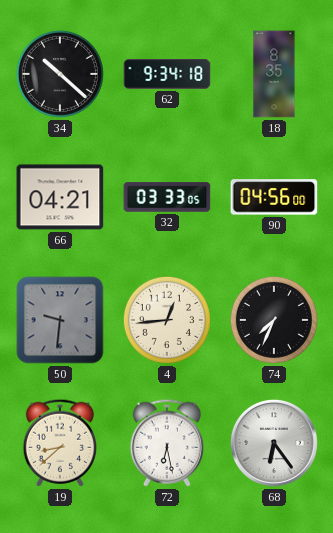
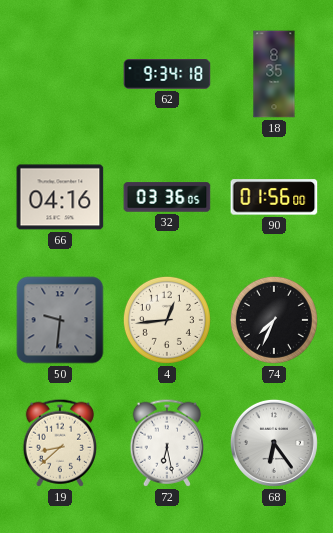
34: 10:22 -> none (60, 74)
66: 04:21 -> 04:16 (60, 197)
32: 03:33 -> 03:36 (167, 197)
90: 04:56 -> 01:56 (274, 197)
